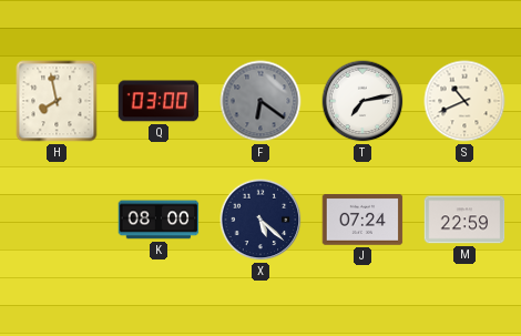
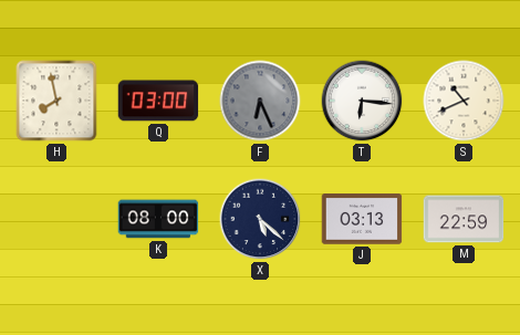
F: 6:21 -> 6:26 (260, 101)
T: 7:13 -> 6:16 (362, 101)
J: 07:24 -> 03:13 (362, 219)
